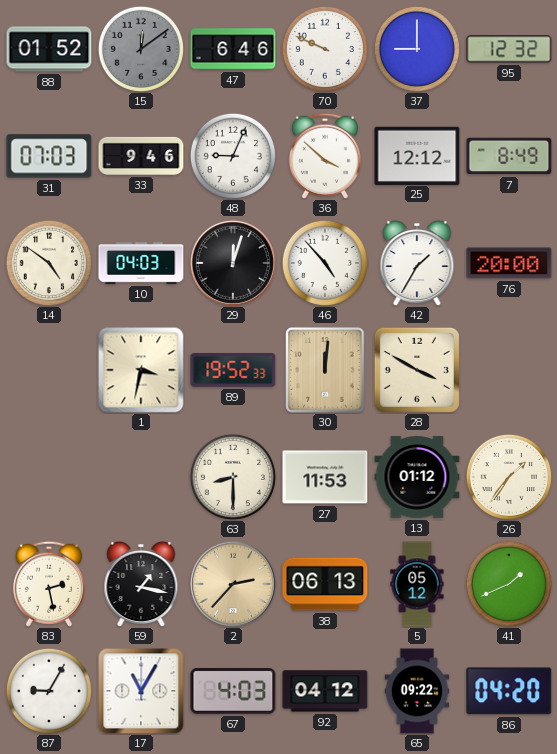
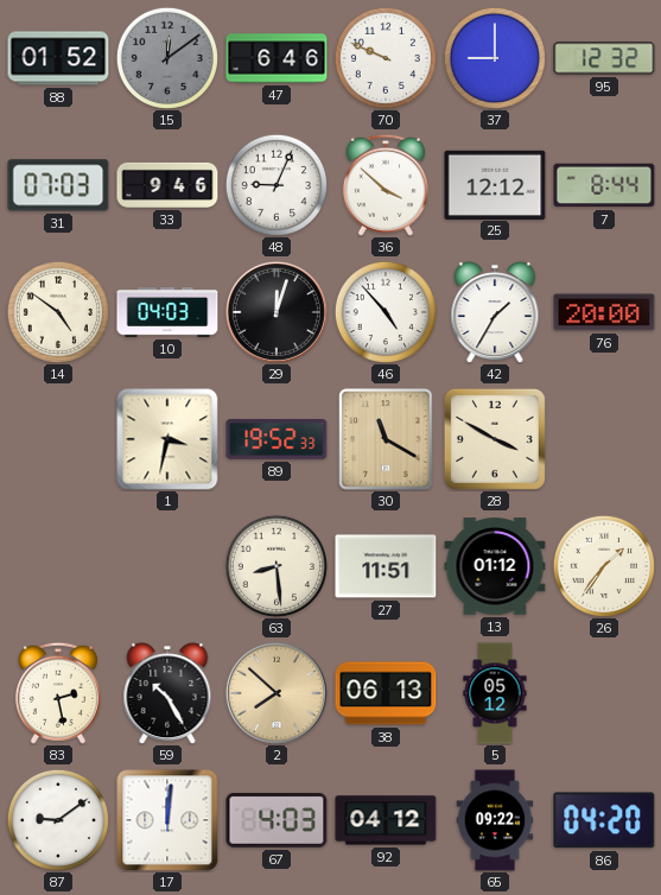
7: 8:49 -> 8:44 (604, 185)
30: 12:01 -> 11:20 (386, 439)
63: 8:30 -> 8:29 (277, 566)
27: 11:53 -> 11:51 (386, 566)
59: 1:17 -> 10:25 (167, 694)
2: 2:37 -> 7:52 (277, 693)
41: 1:41 -> none (509, 584)
87: 9:05 -> 9:09 (58, 820)
17: 11:05 -> 12:01 (167, 820)
